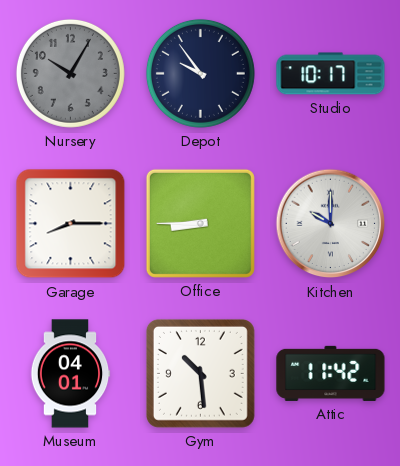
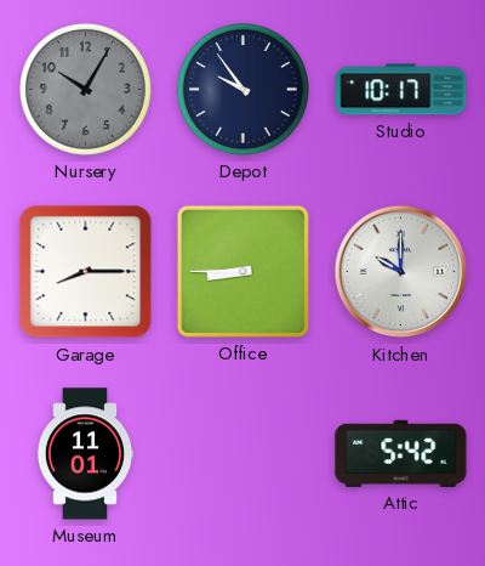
Museum: 04:01 -> 11:01 (85, 454)
Gym: 10:29 -> none (200, 373)
Attic: 11:42 -> 5:42 (401, 453)
